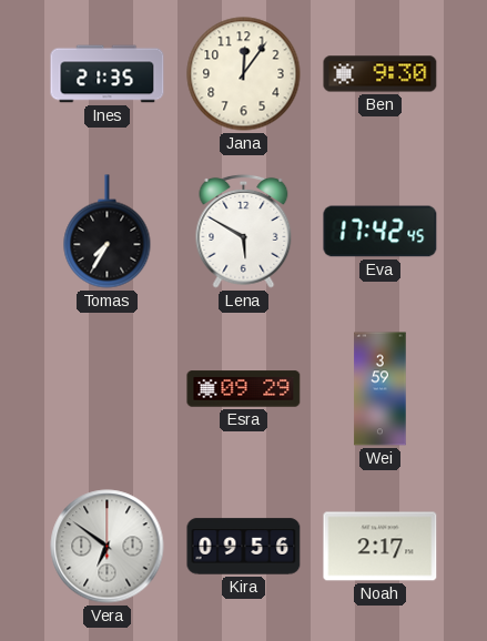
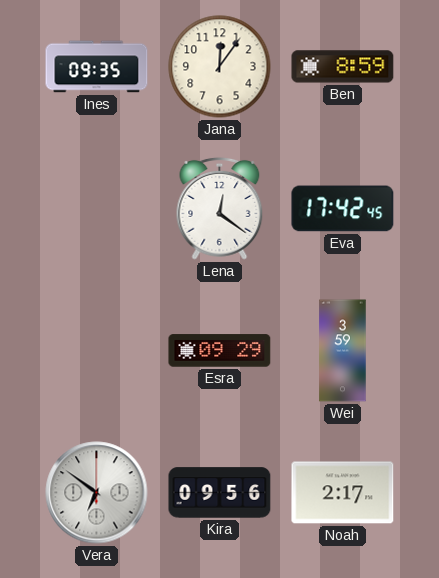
Ines: 21:35 -> 09:35 (97, 67)
Ben: 9:30 -> 8:59 (343, 67)
Tomas: 7:35 -> none (108, 232)
Lena: 5:50 -> 12:21 (220, 208)
